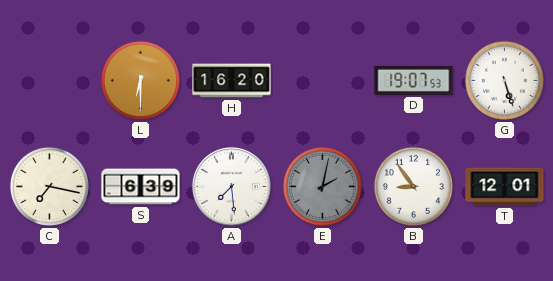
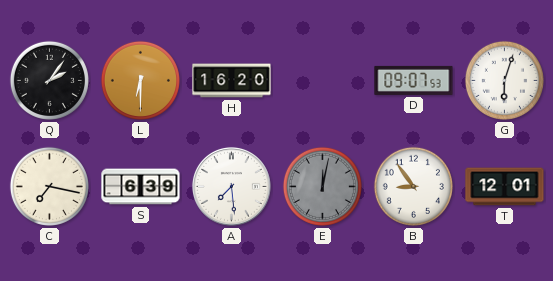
Q: none -> 2:06 (49, 80)
D: 19:07 -> 09:07 (414, 80)
G: 5:27 -> 6:03 (504, 80)
E: 2:02 -> 12:02 (322, 186)
